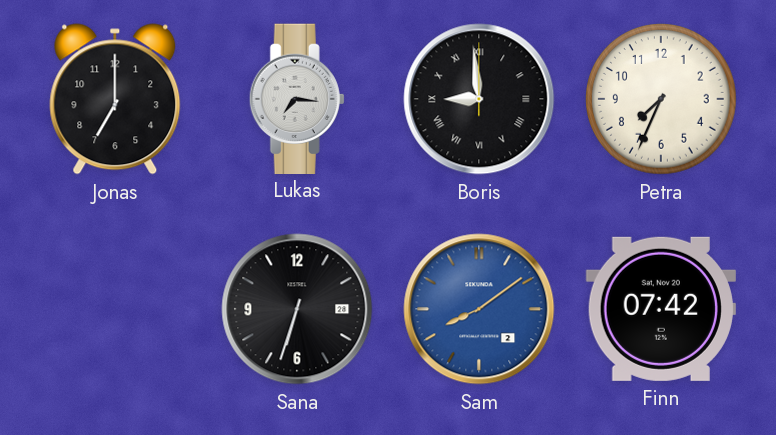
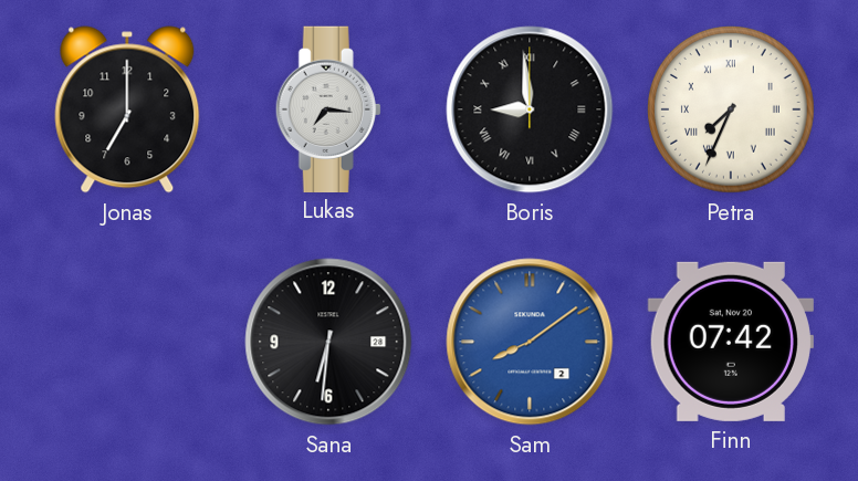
Petra numerals: Arabic -> Roman (732, 111)
Sana: 6:33 -> 6:31 (328, 342)
